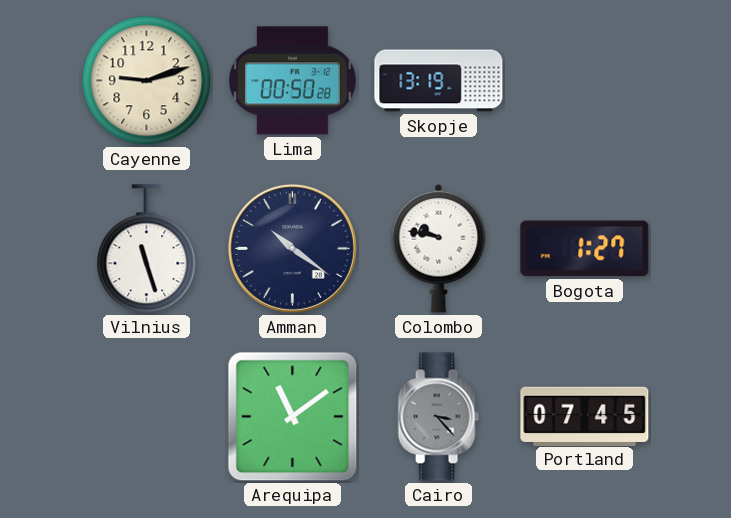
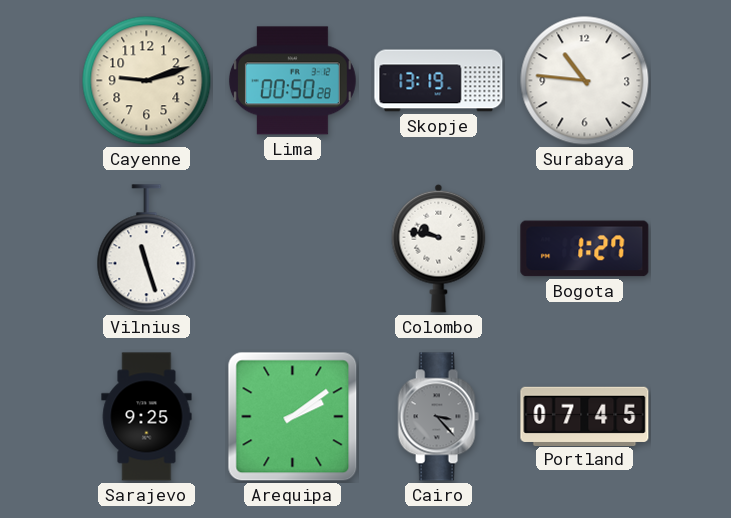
Surabaya: none -> 10:46 (585, 81)
Amman: 10:21 -> none (292, 248)
Sarajevo: none -> 9:25 (147, 417)
Arequipa: 11:09 -> 2:09 (293, 417)
